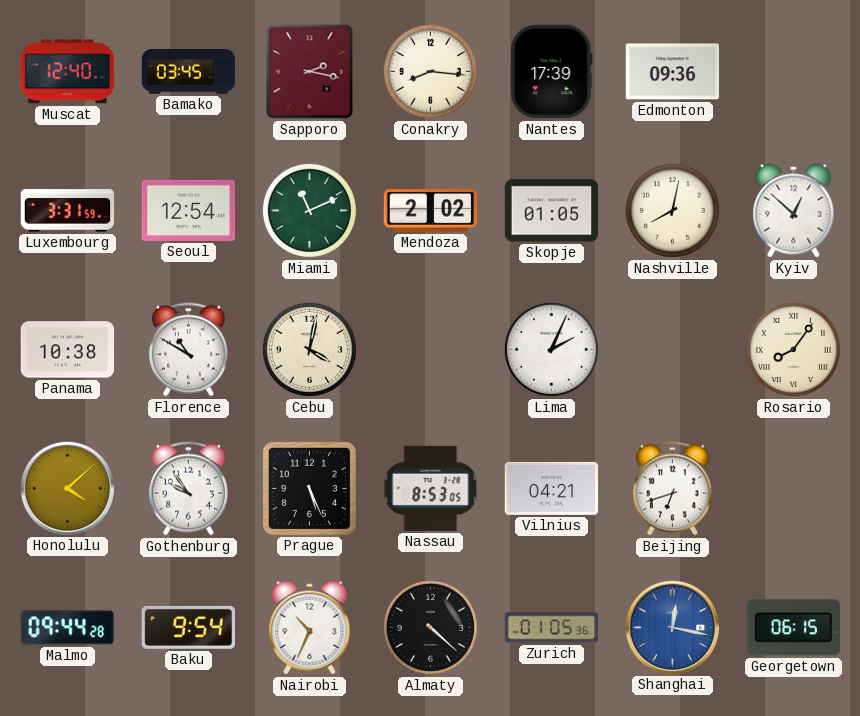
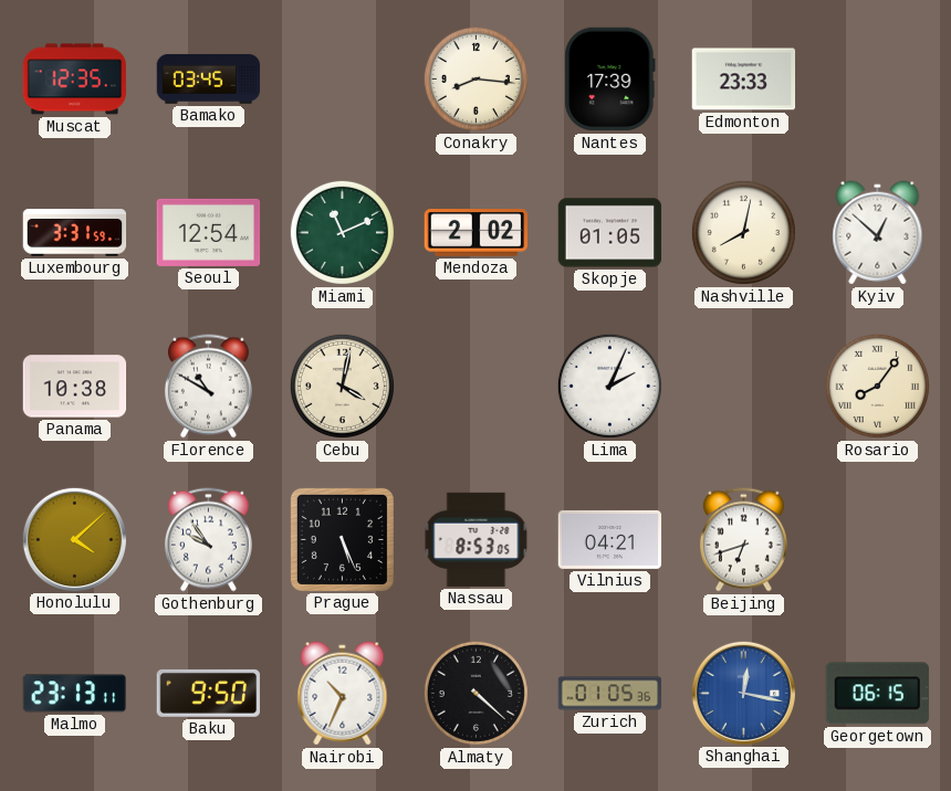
Muscat: 12:40 -> 12:35 (75, 80)
Sapporo: 2:17 -> none (310, 72)
Edmonton: 09:36 -> 23:33 (744, 80)
Malmo: 09:44 -> 23:13 (74, 694)
Baku: 9:54 -> 9:50 (208, 693)
